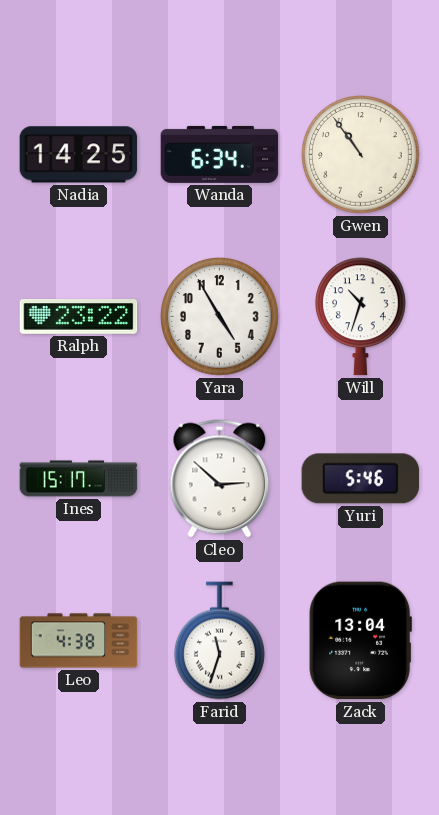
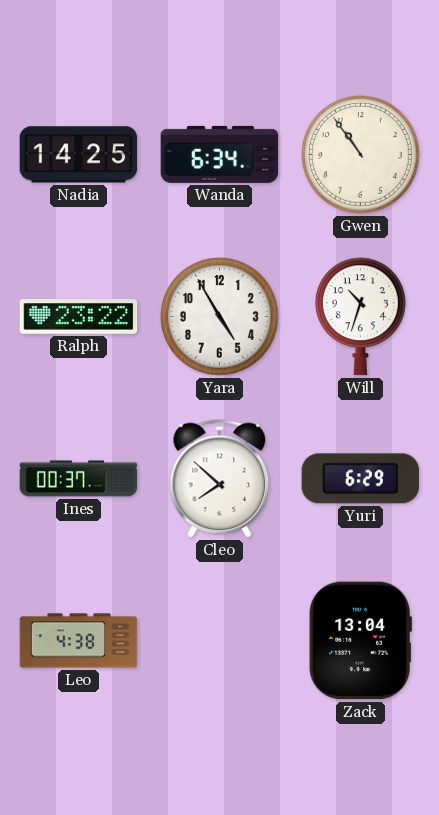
Ines: 15:17 -> 00:37 (79, 479)
Cleo: 2:52 -> 7:52 (220, 479)
Yuri: 5:46 -> 6:29 (361, 479)
Farid: 11:33 -> none (219, 641)
